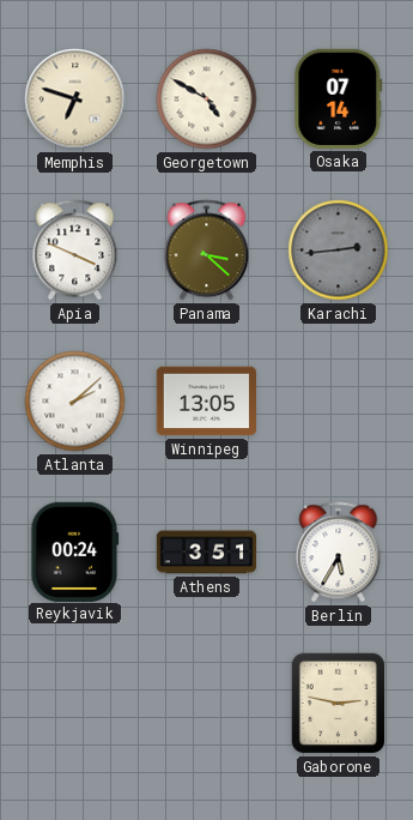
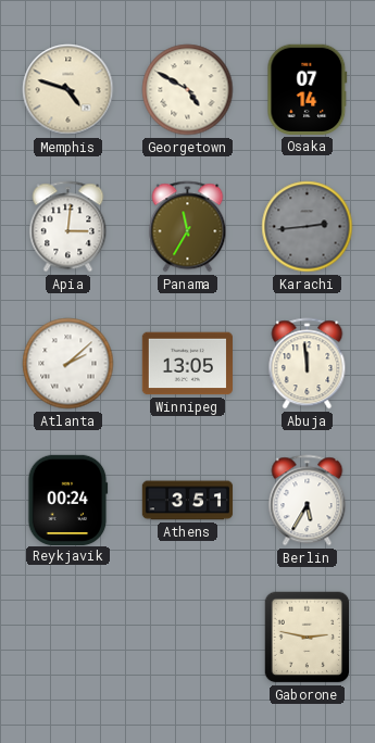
Memphis: 6:48 -> 4:48 (68, 90)
Apia: 3:49 -> 3:01 (68, 227)
Panama: 3:22 -> 11:35 (188, 227)
Abuja: none -> 11:59 (308, 364)
